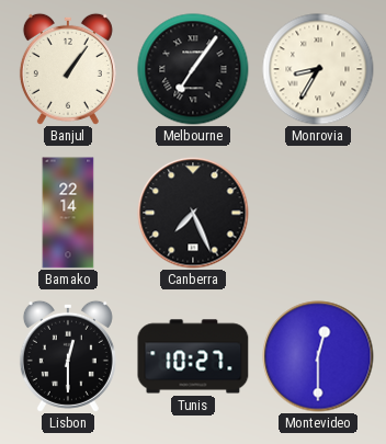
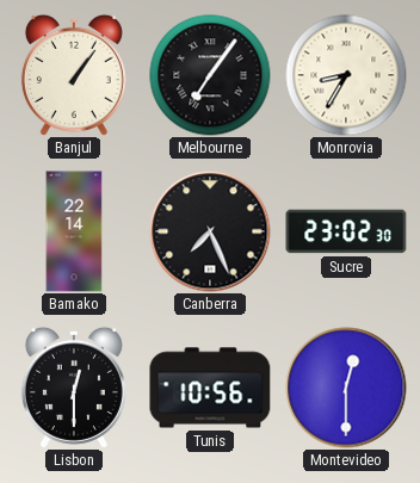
Sucre: none -> 23:02 (346, 231)
Tunis: 10:27 -> 10:56 (210, 388)
